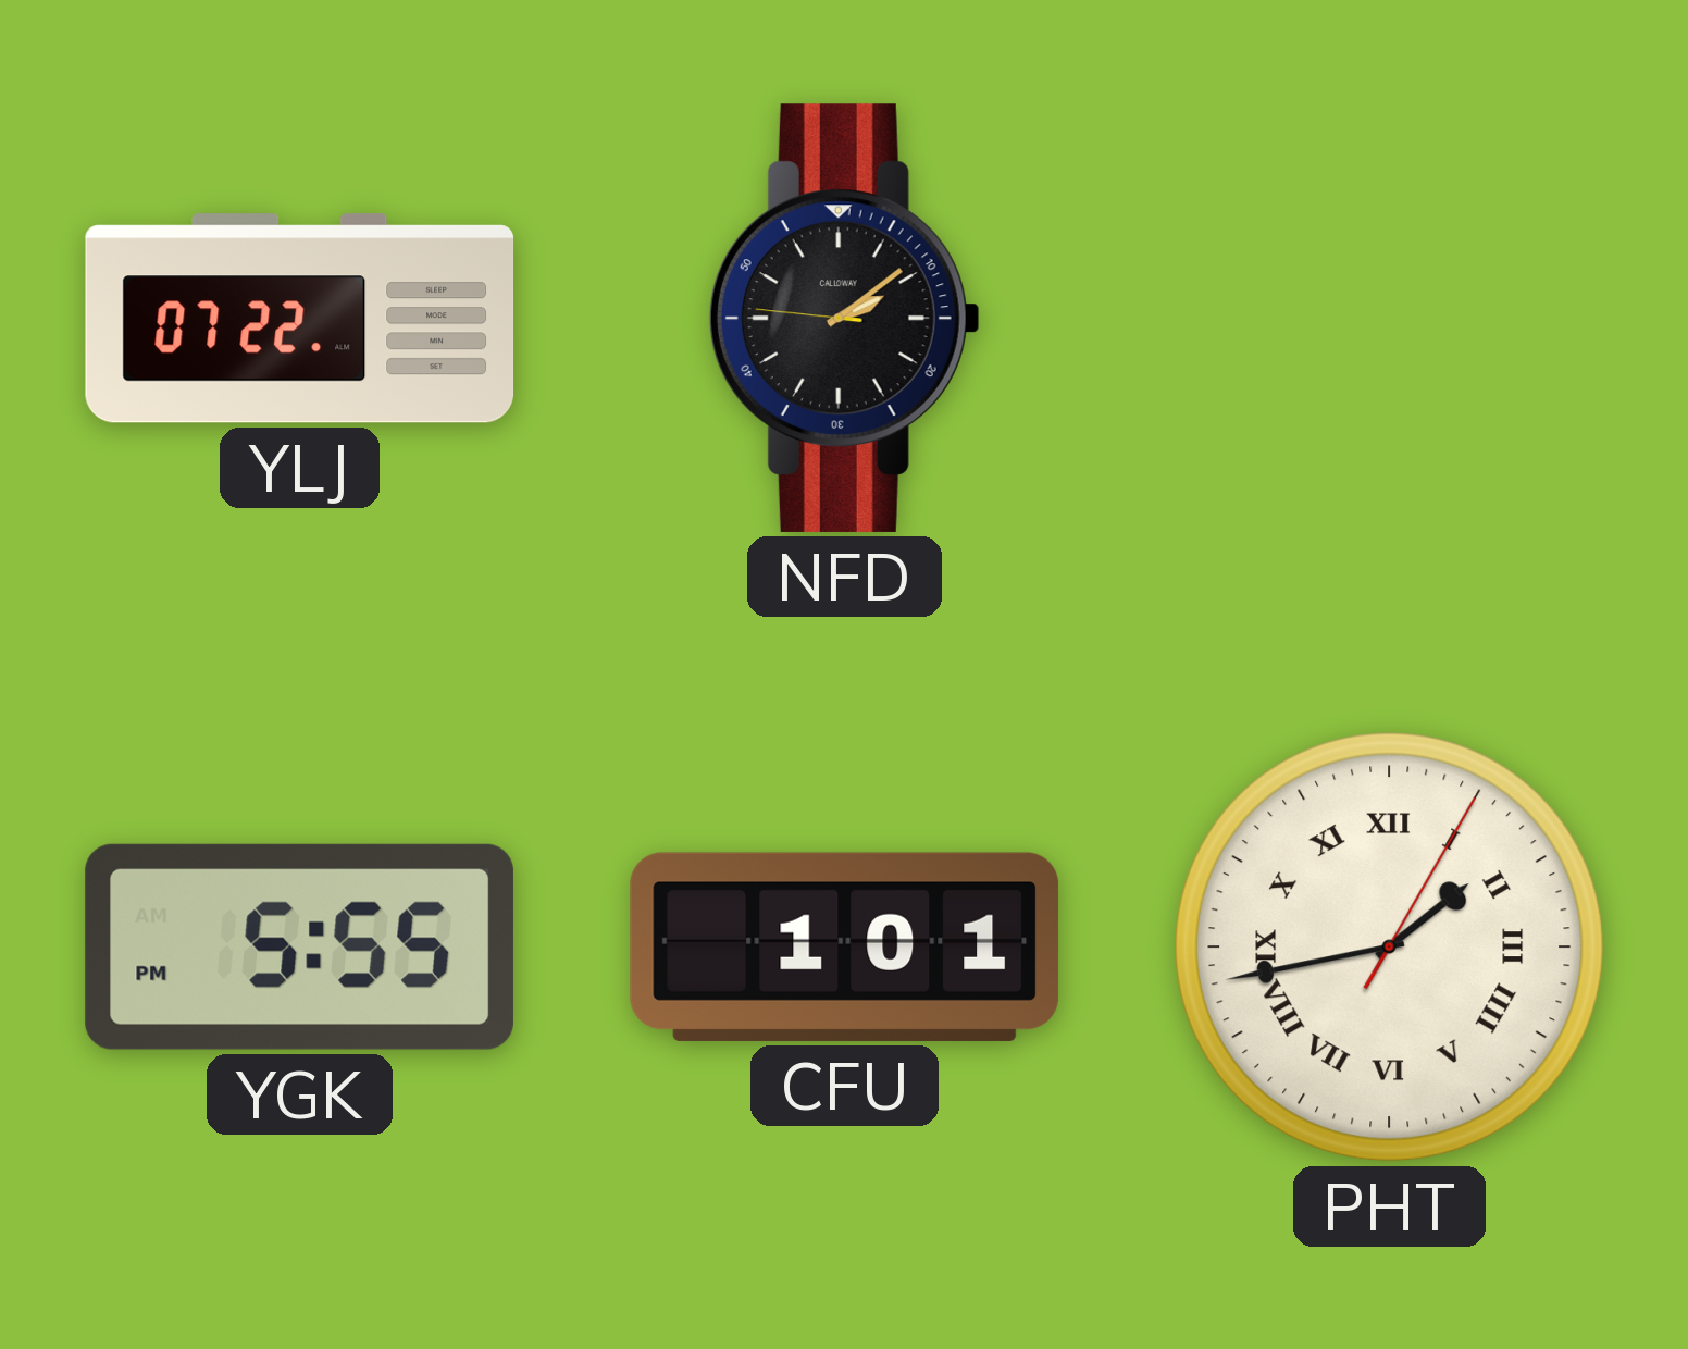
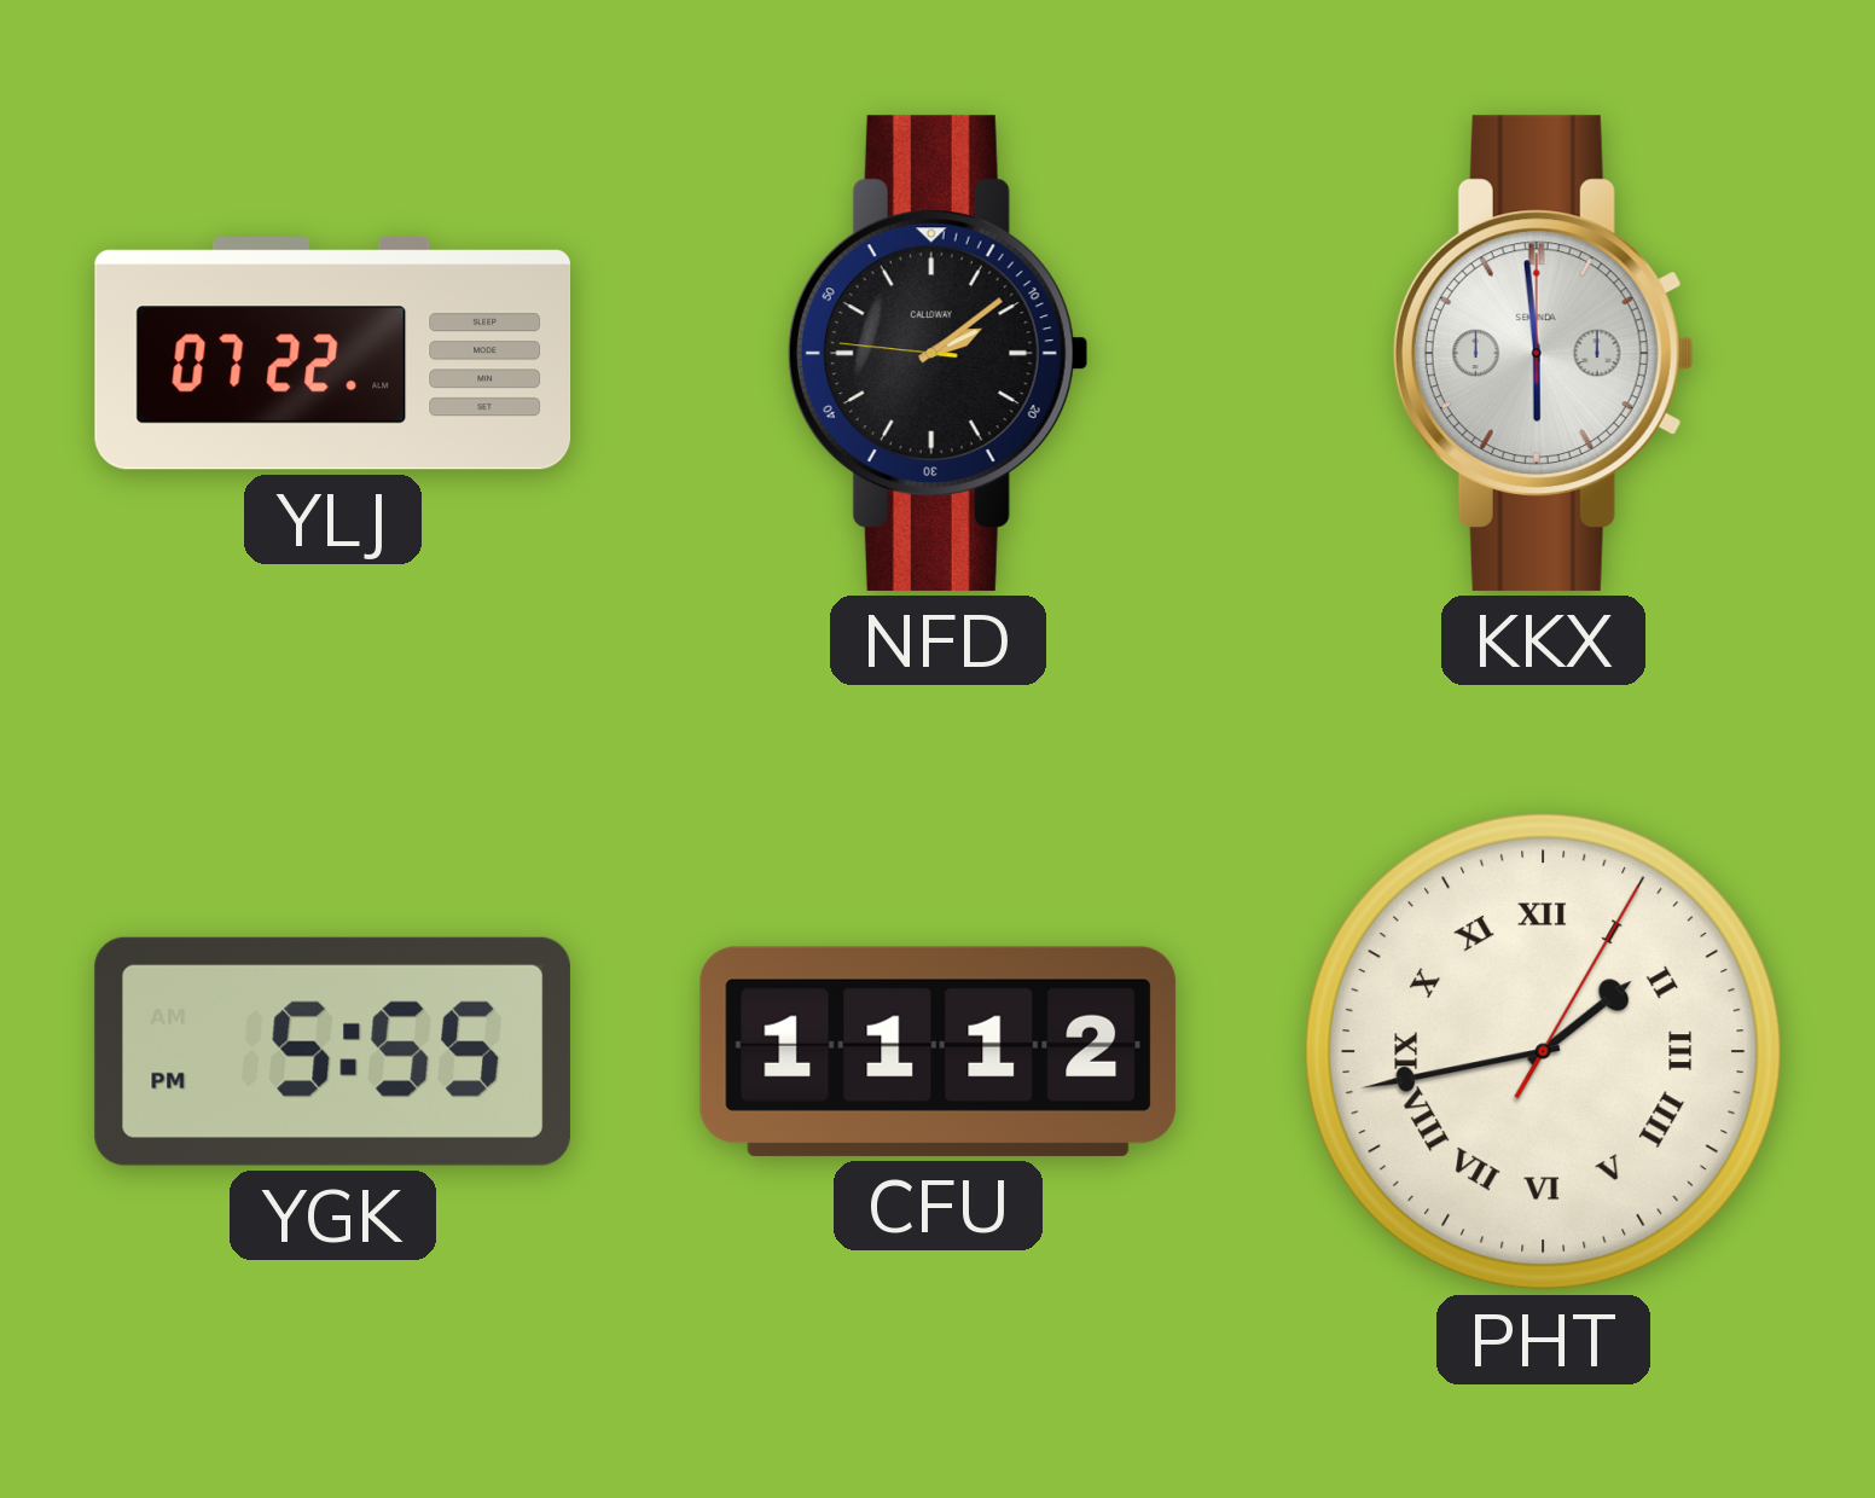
KKX: none -> 5:59 (1543, 353)
CFU: 1:01 -> 11:12 (939, 1051)
